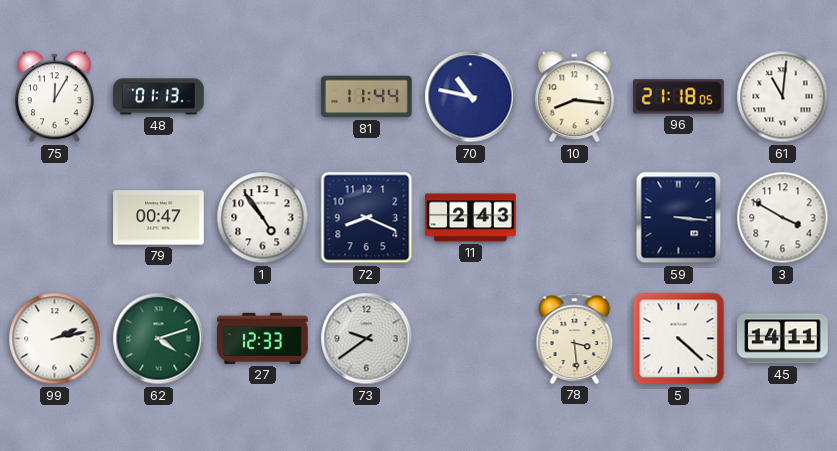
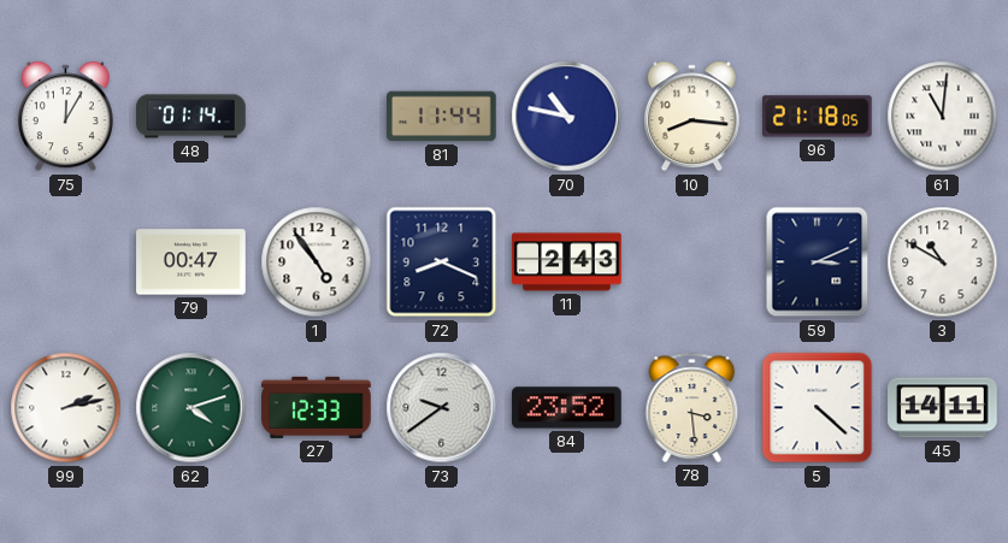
48: 01:13 -> 01:14 (191, 117)
59: 3:16 -> 3:11 (818, 262)
3: 3:50 -> 10:50 (943, 262)
84: none -> 23:52 (567, 408)
